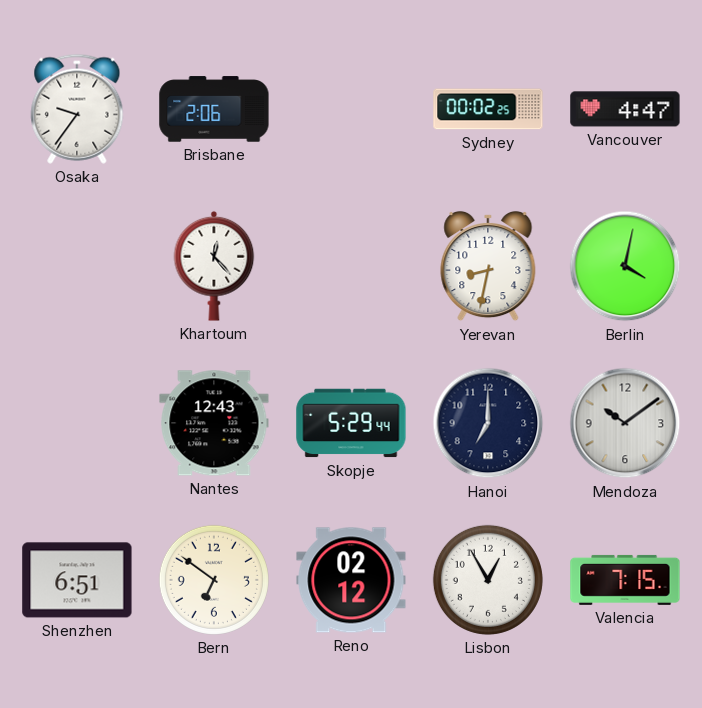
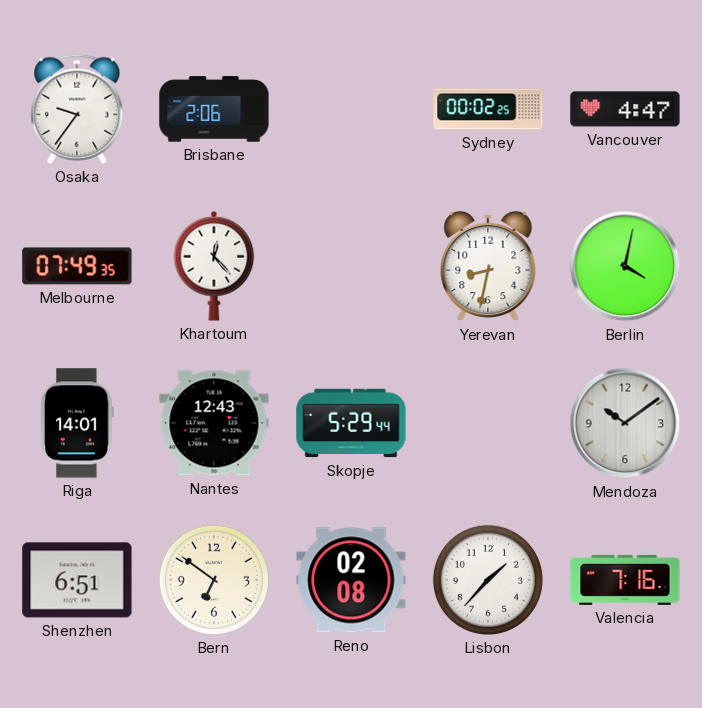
Melbourne: none -> 07:49 (77, 266)
Riga: none -> 14:01 (77, 423)
Hanoi: 7:00 -> none (488, 423)
Reno: 02:12 -> 02:08 (351, 580)
Lisbon: 12:55 -> 1:37 (488, 580)
Valencia: 7:15 -> 7:16 (625, 580)
